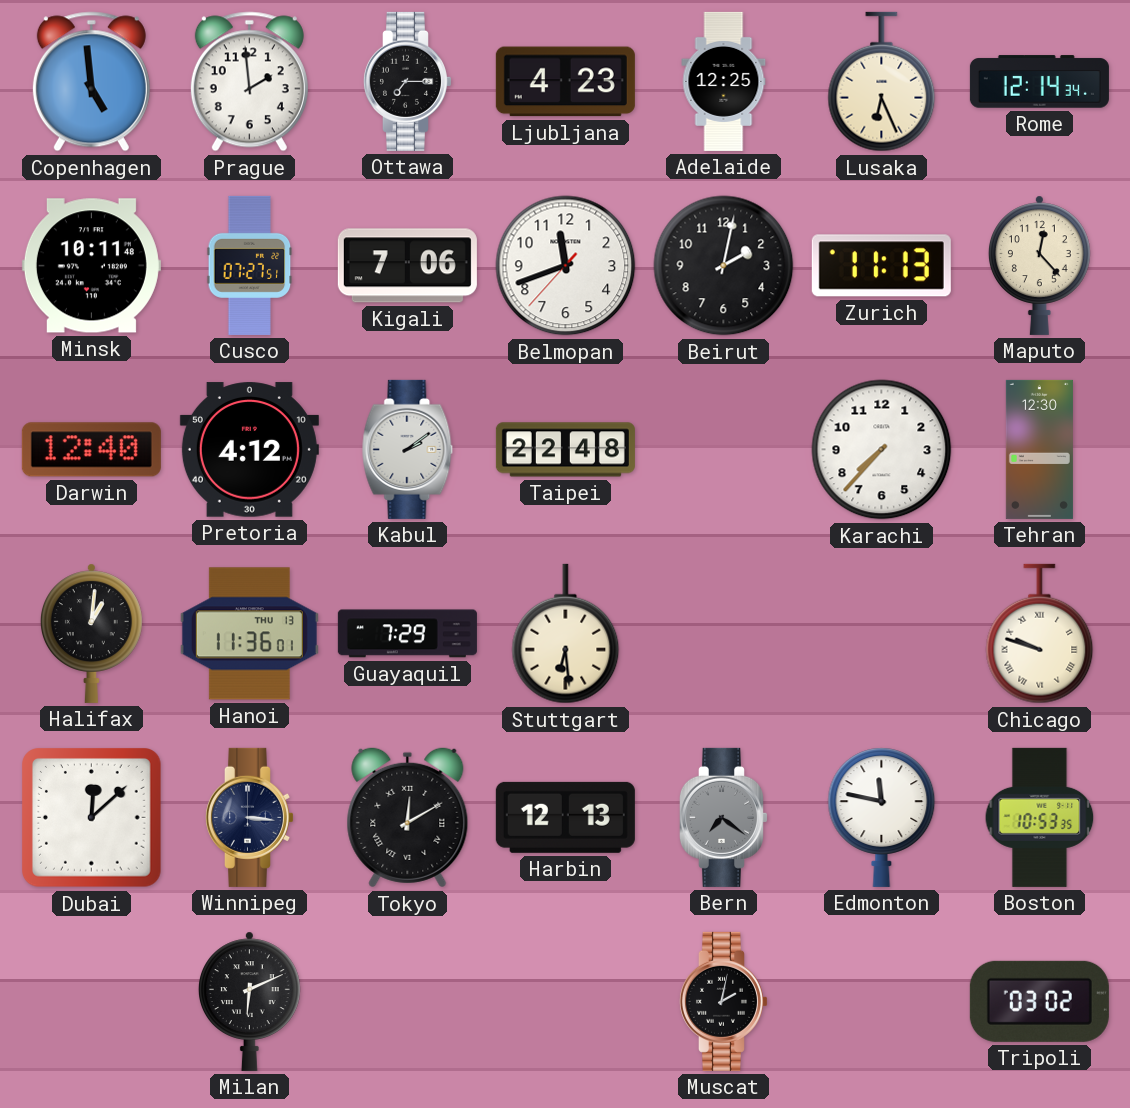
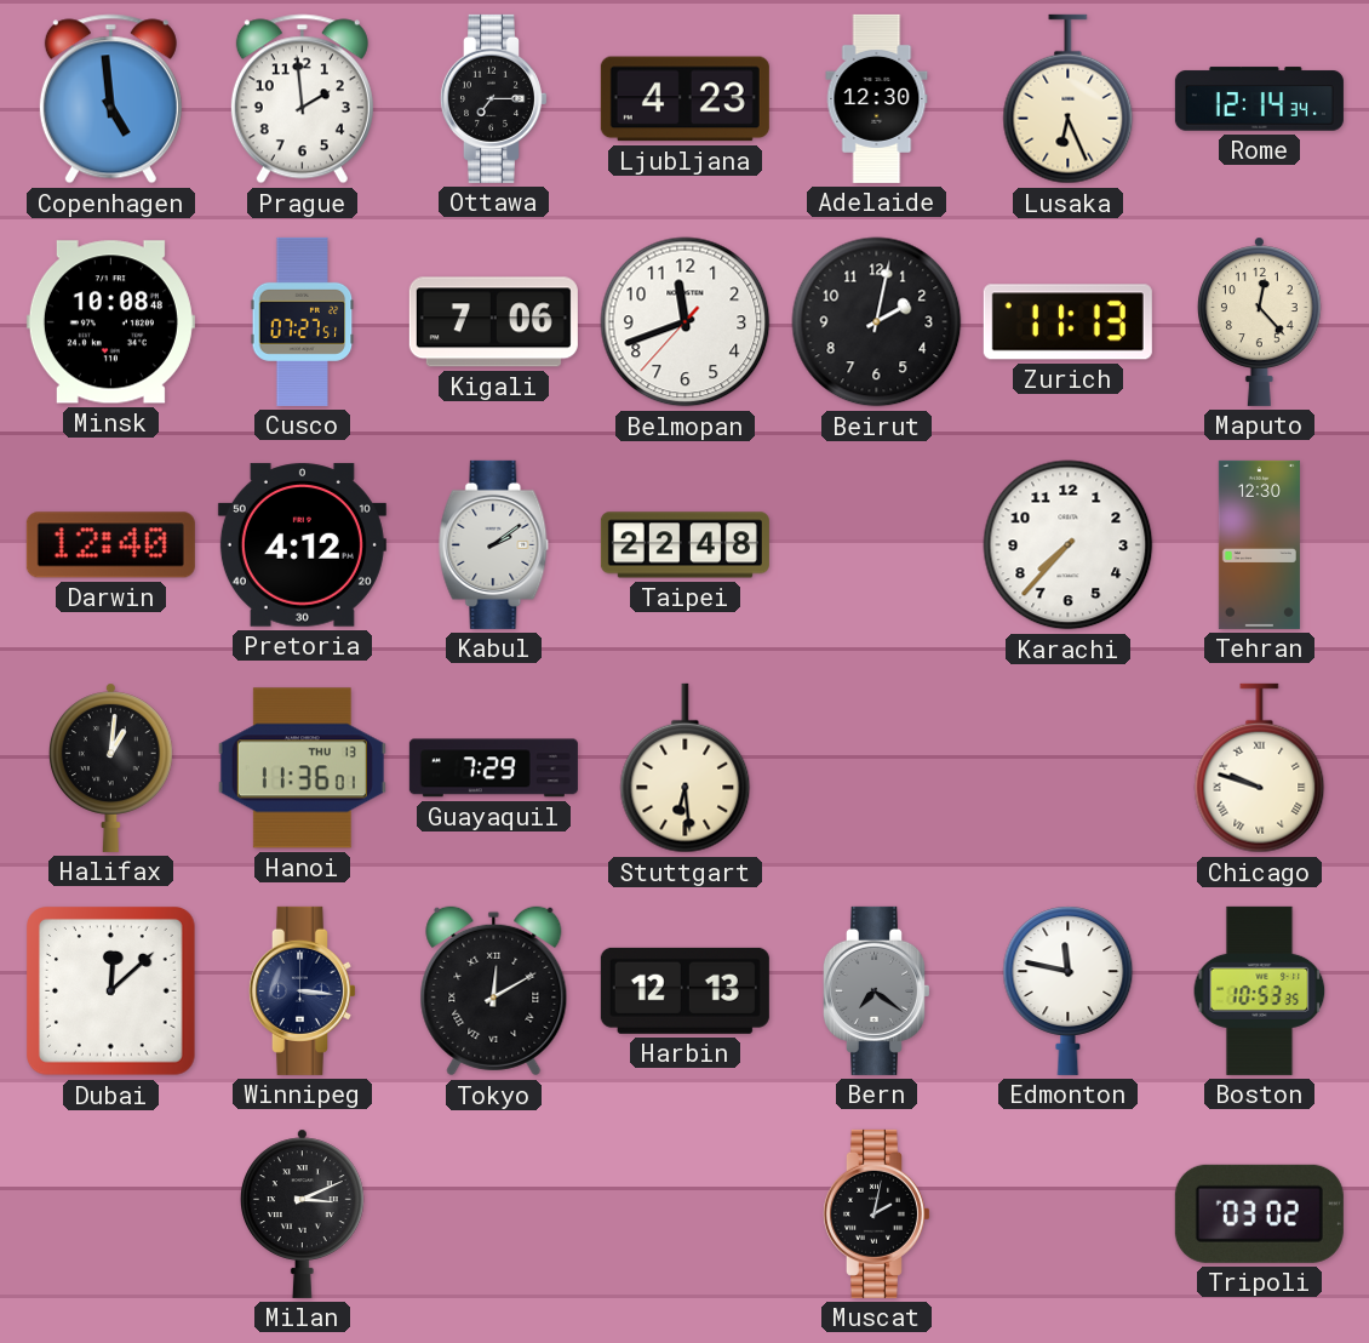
Adelaide: 12:25 -> 12:30 (877, 98)
Minsk: 10:11 -> 10:08 (110, 322)
Milan: 6:11 -> 3:11 (302, 1213)
